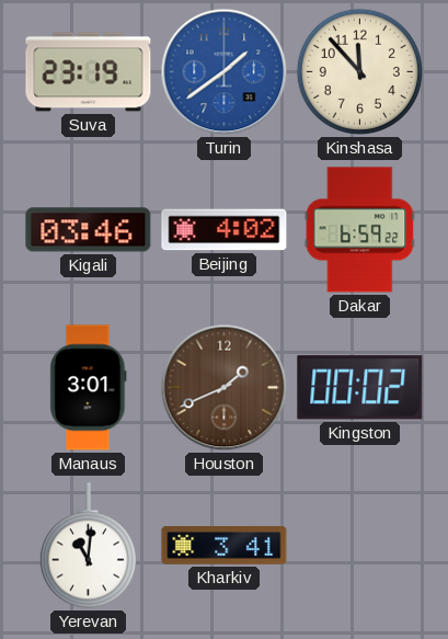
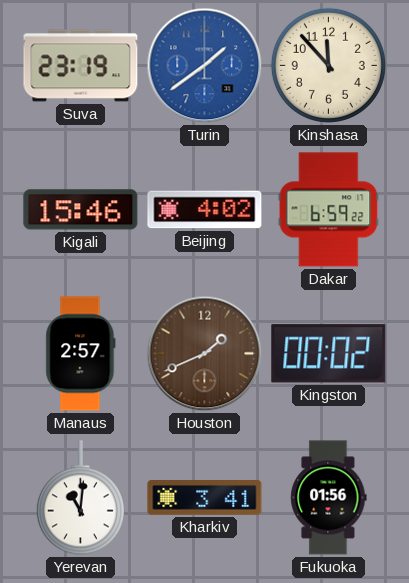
Kigali: 03:46 -> 15:46 (81, 210)
Manaus: 3:01 -> 2:57 (81, 354)
Fukuoka: none -> 01:56 (329, 498)
